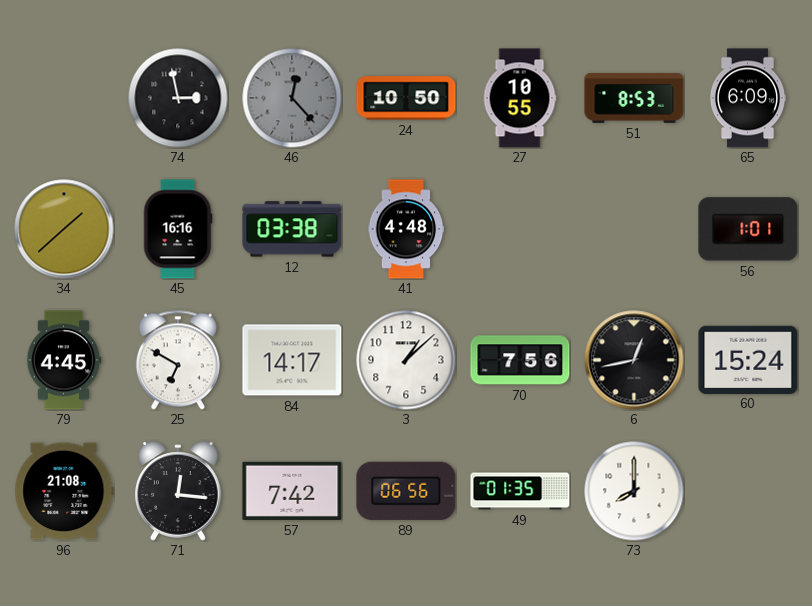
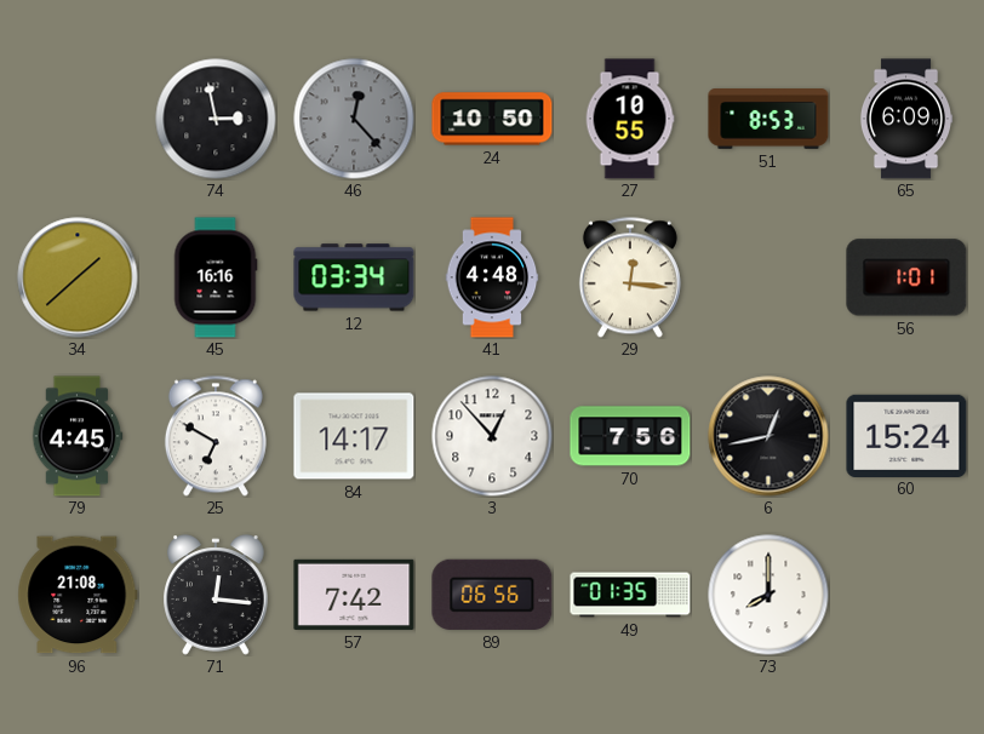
12: 03:38 -> 03:34 (354, 277)
29: none -> 12:16 (630, 277)
3: 1:08 -> 12:53 (492, 436)
